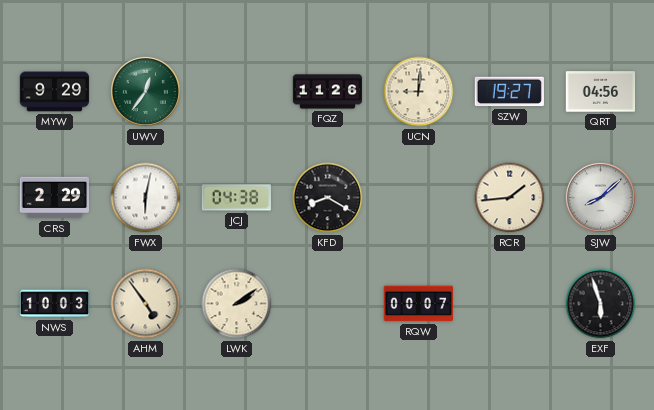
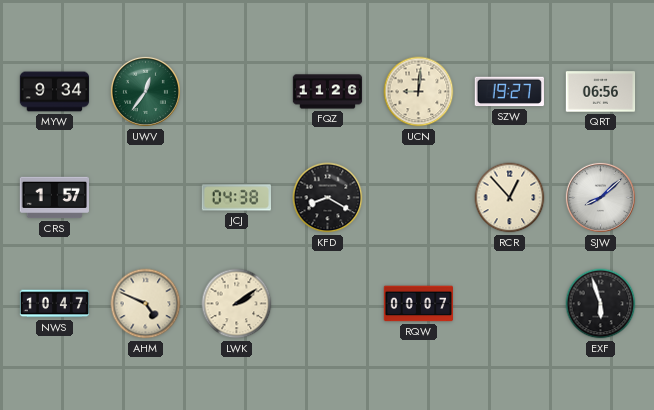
MYW: 9:29 -> 9:34 (55, 92)
QRT: 04:56 -> 06:56 (601, 92)
CRS: 2:29 -> 1:57 (54, 198)
FWX: 6:02 -> none (146, 198)
RCR: 1:44 -> 12:53 (510, 198)
NWS: 10:03 -> 10:47 (55, 304)
AHM: 4:54 -> 4:49 (146, 304)
